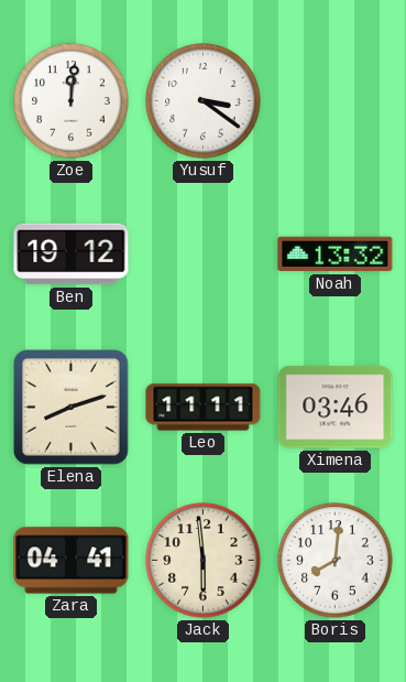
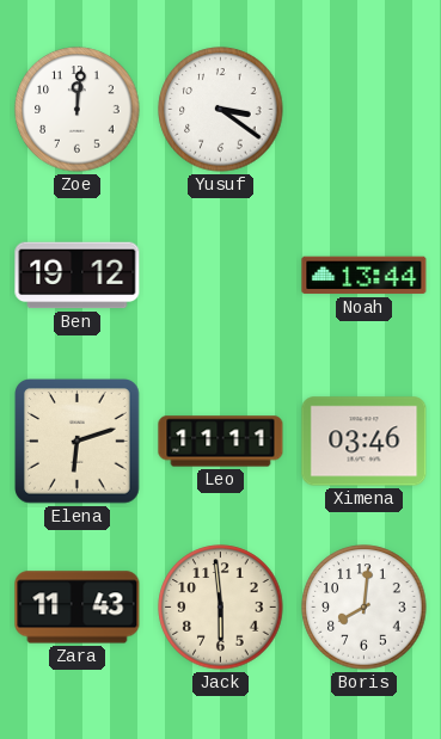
Noah: 13:32 -> 13:44 (365, 276)
Elena: 8:12 -> 6:12 (78, 442)
Zara: 04:41 -> 11:43 (78, 608)
